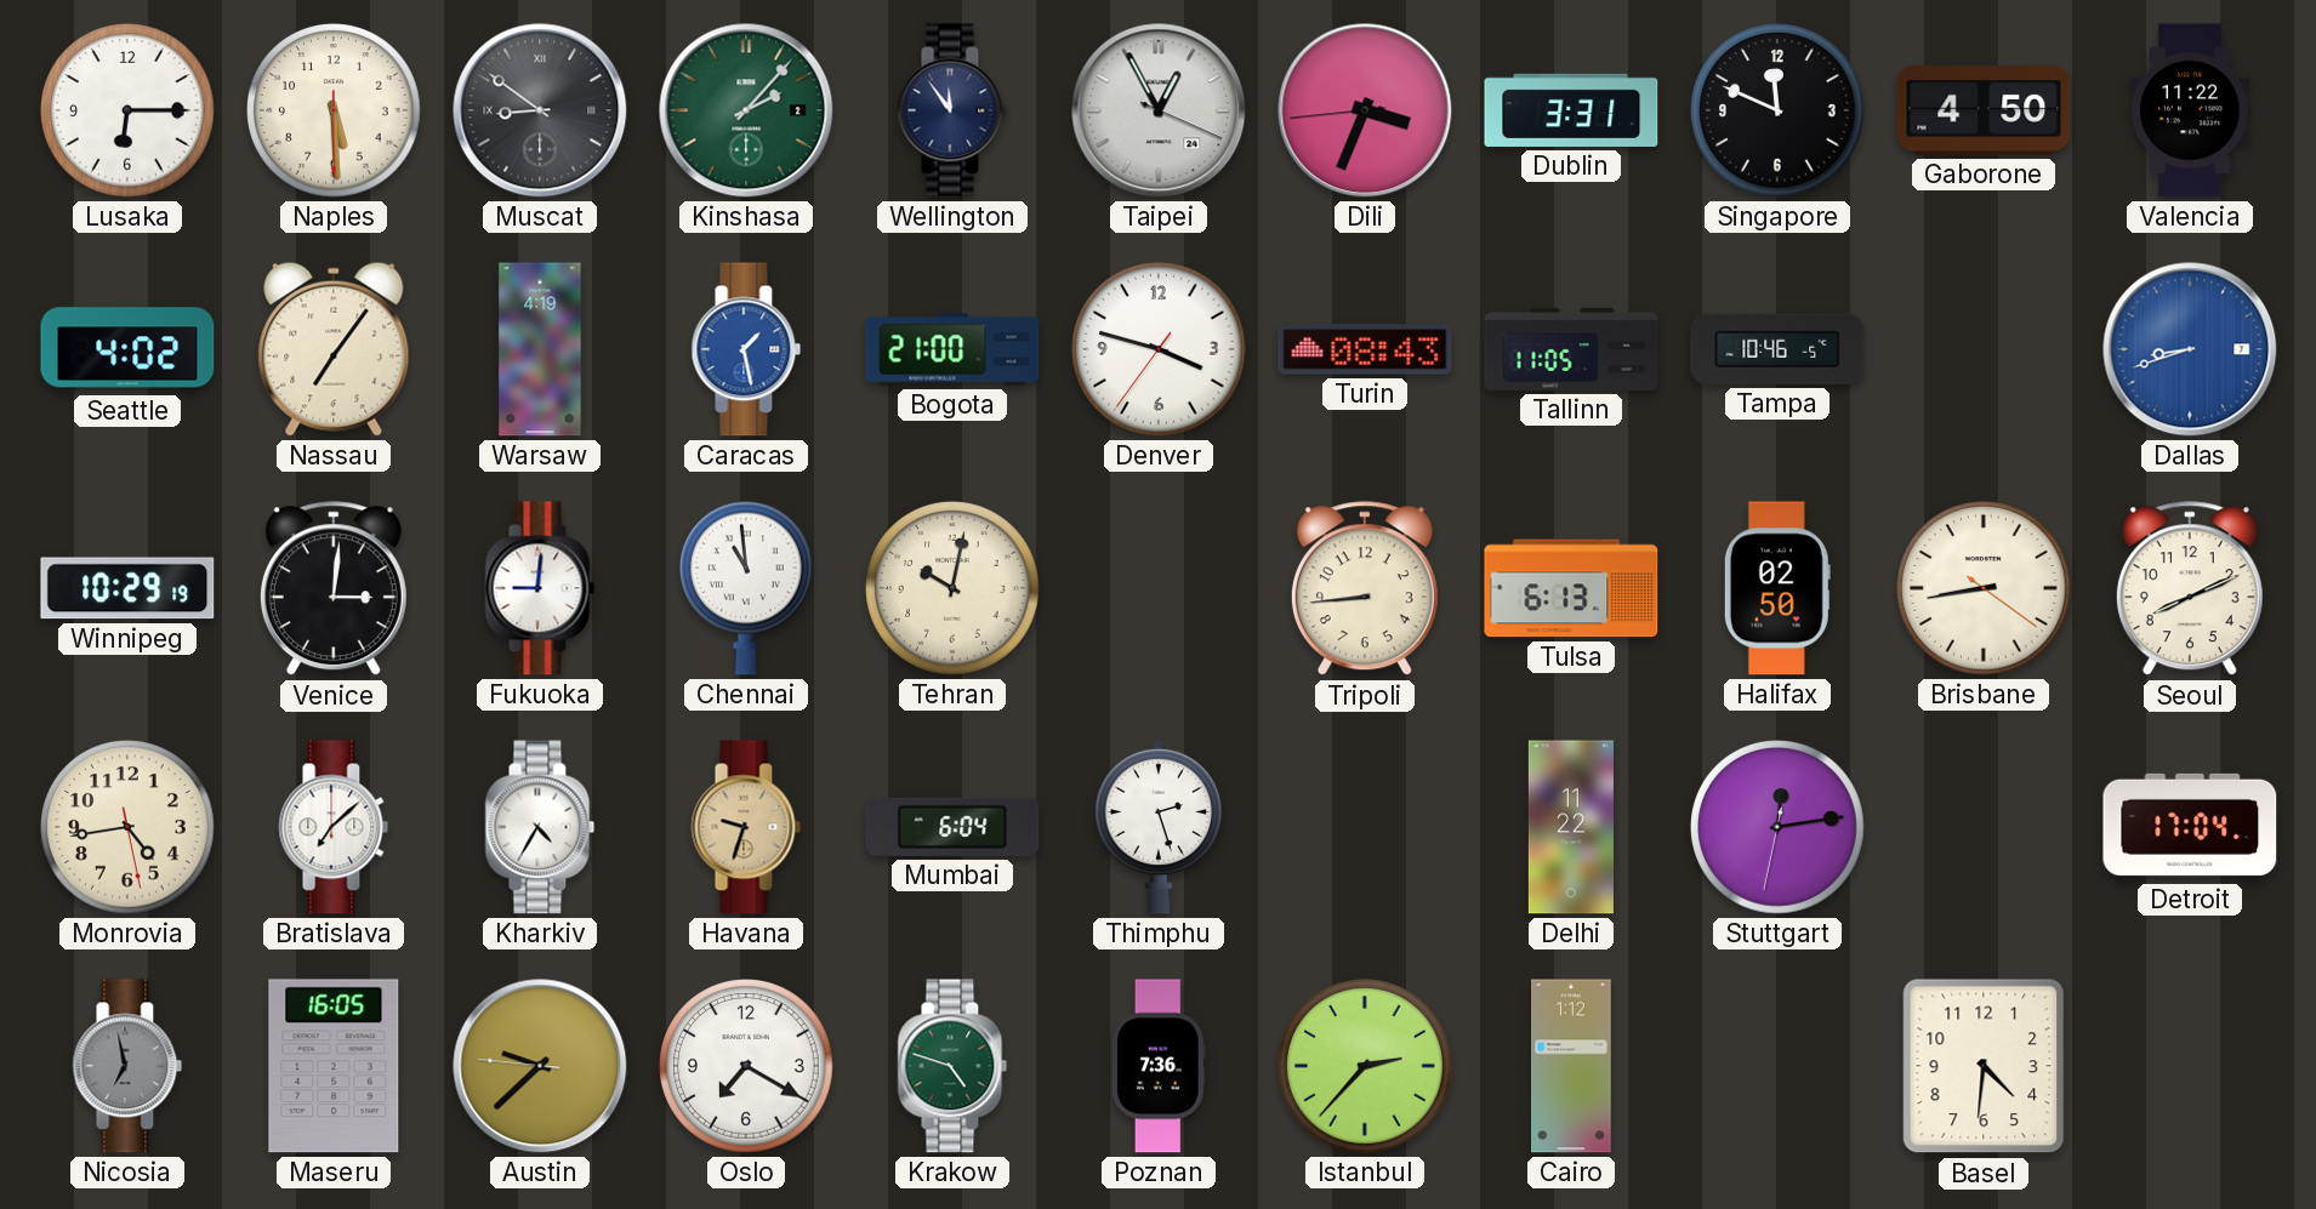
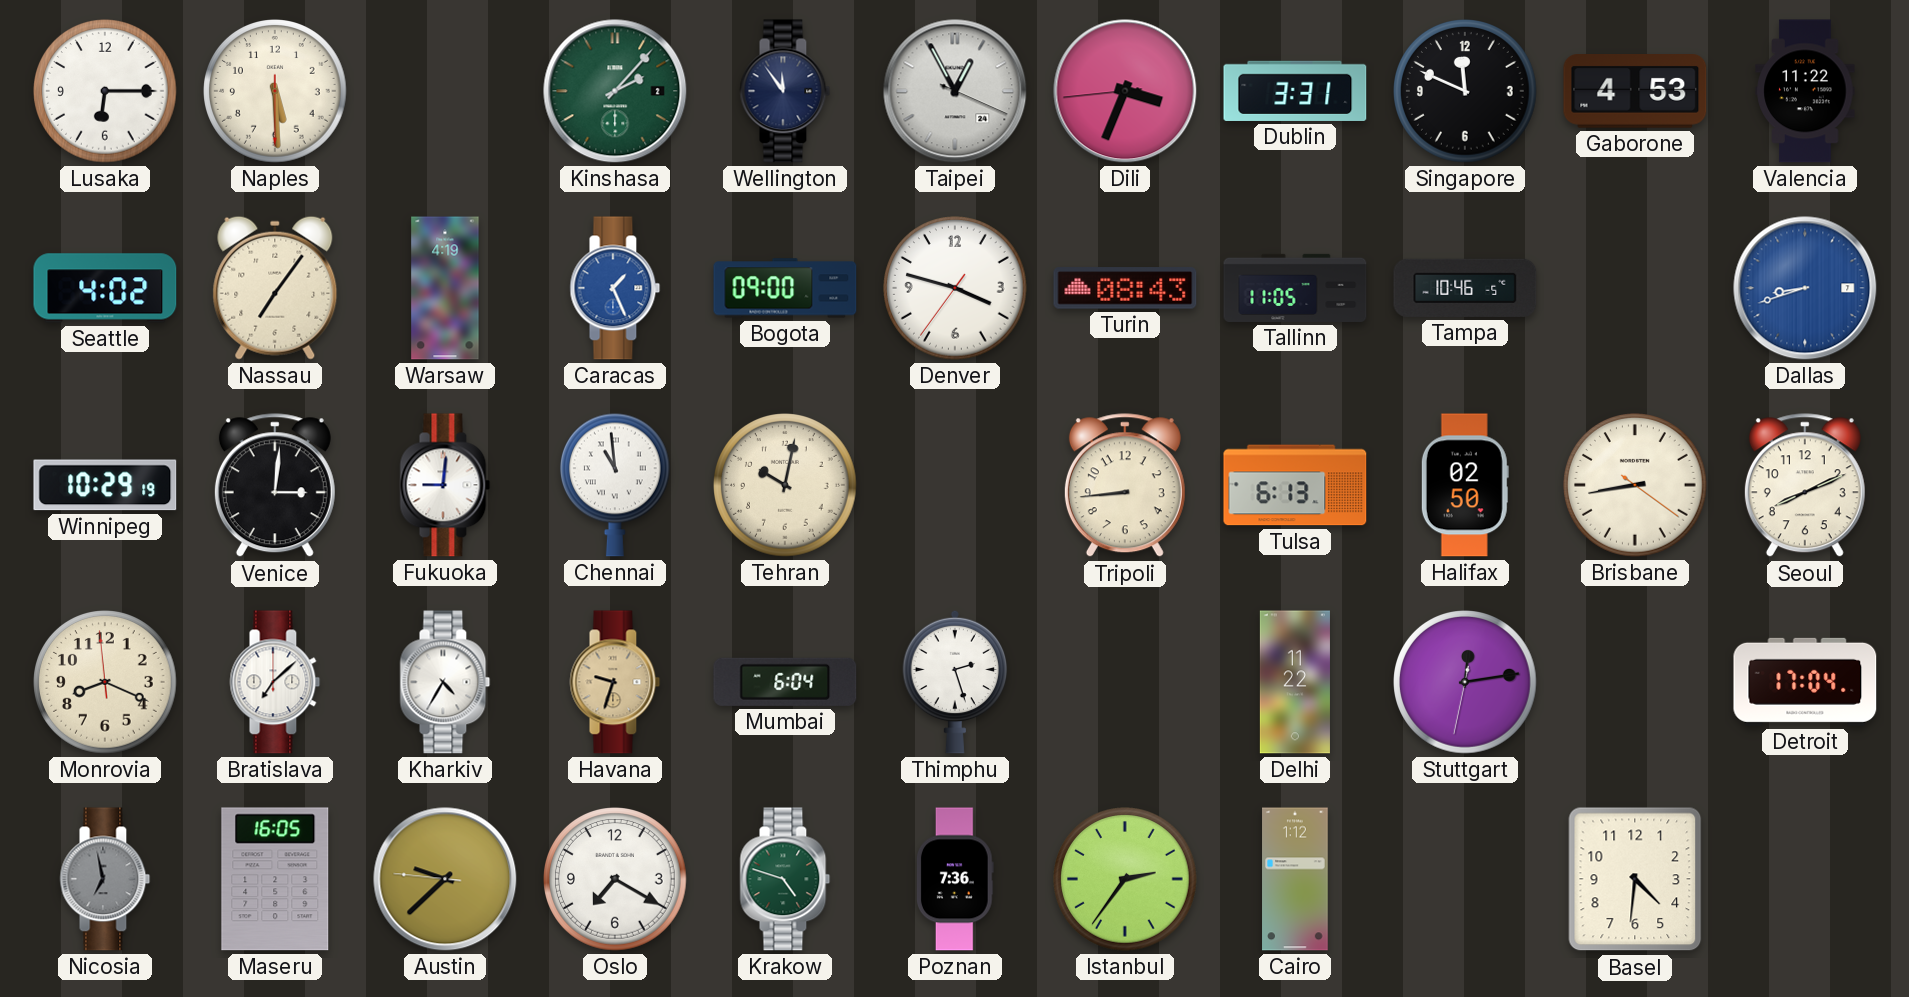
Muscat: 8:51 -> none (540, 110)
Gaborone: 4:50 -> 4:53 (1635, 92)
Caracas: 1:28 -> 1:26 (615, 288)
Bogota: 21:00 -> 09:00 (785, 288)
Monrovia: 4:43 -> 8:18 (106, 683)
Istanbul: 2:37 -> 2:36 (1126, 880)
